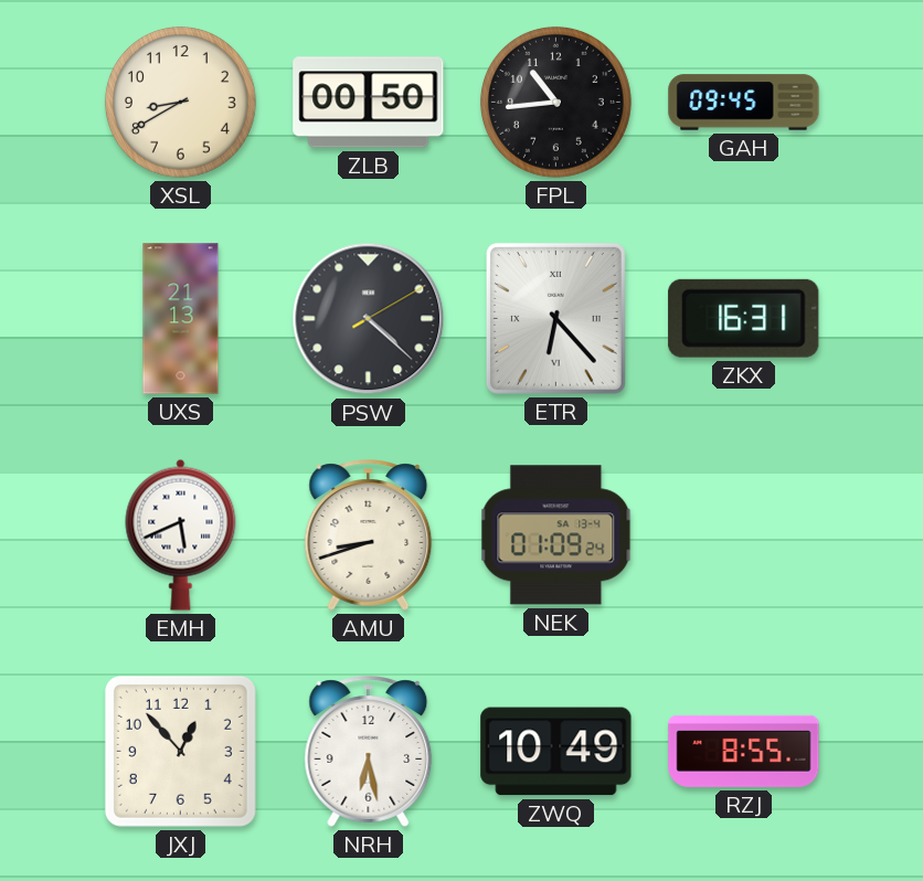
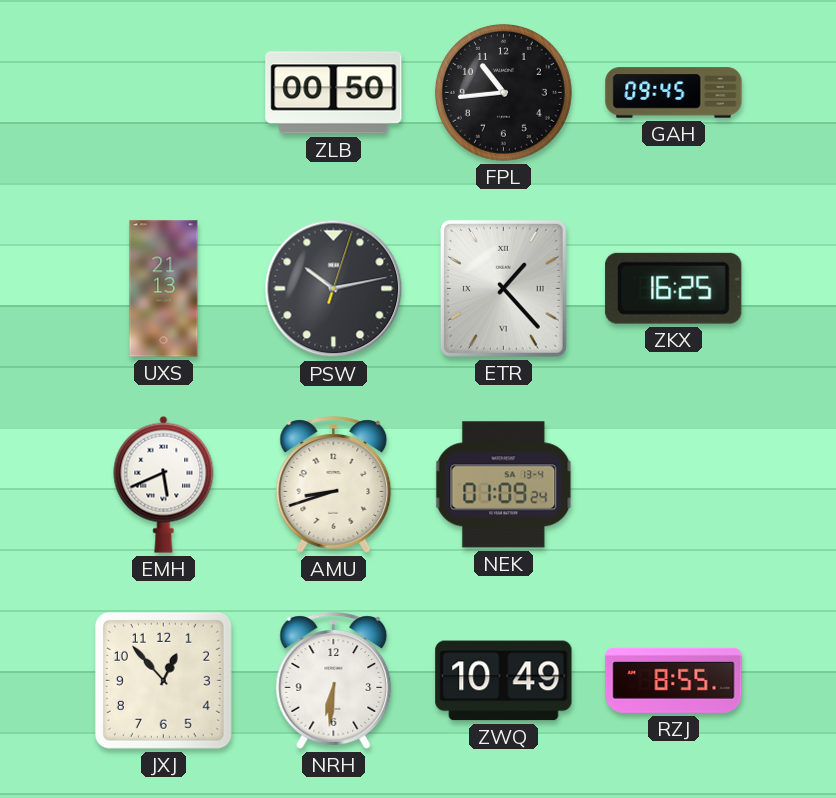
XSL: 8:40 -> none (180, 102)
PSW: 4:22 -> 10:13 (334, 289)
ETR: 6:23 -> 1:23 (503, 288)
ZKX: 16:31 -> 16:25 (674, 288)
NRH: 6:28 -> 6:31 (334, 681)
